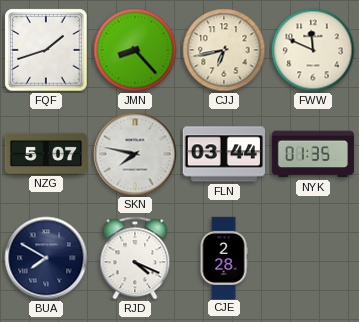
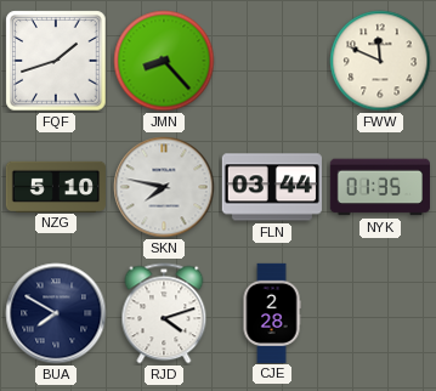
CJJ: 6:43 -> none (224, 50)
NZG: 5:07 -> 5:10 (55, 186)
RJD: 4:19 -> 4:12 (164, 313)
